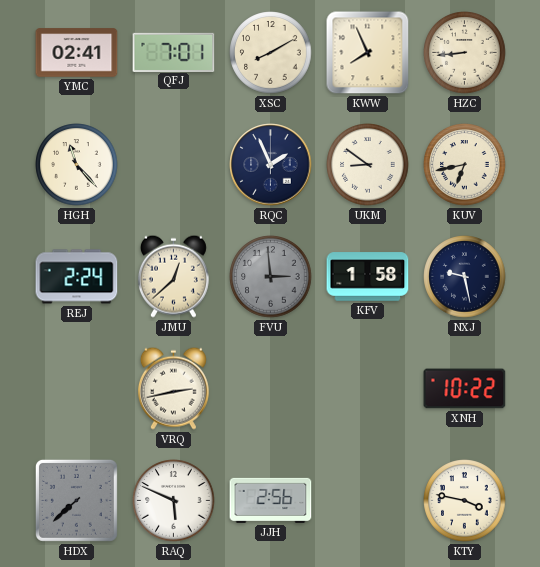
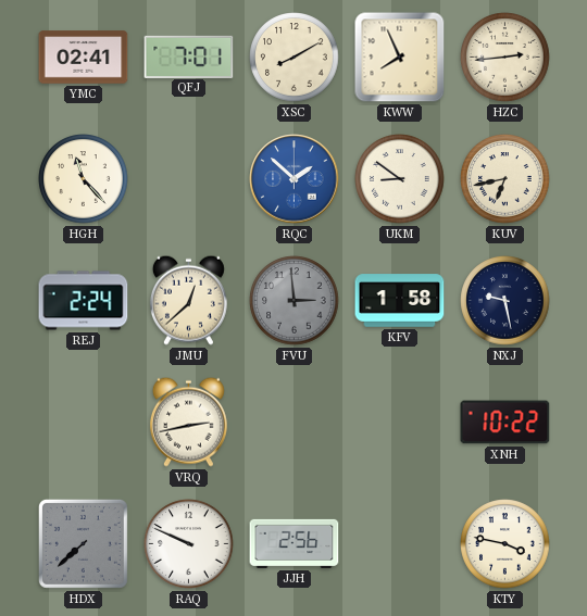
HZC: 8:44 -> 2:44 (505, 58)
RQC: 1:56 -> 1:52 (295, 179)
RQC dial: navy -> blue (295, 179)
RAQ: 5:49 -> 9:49 (189, 544)
